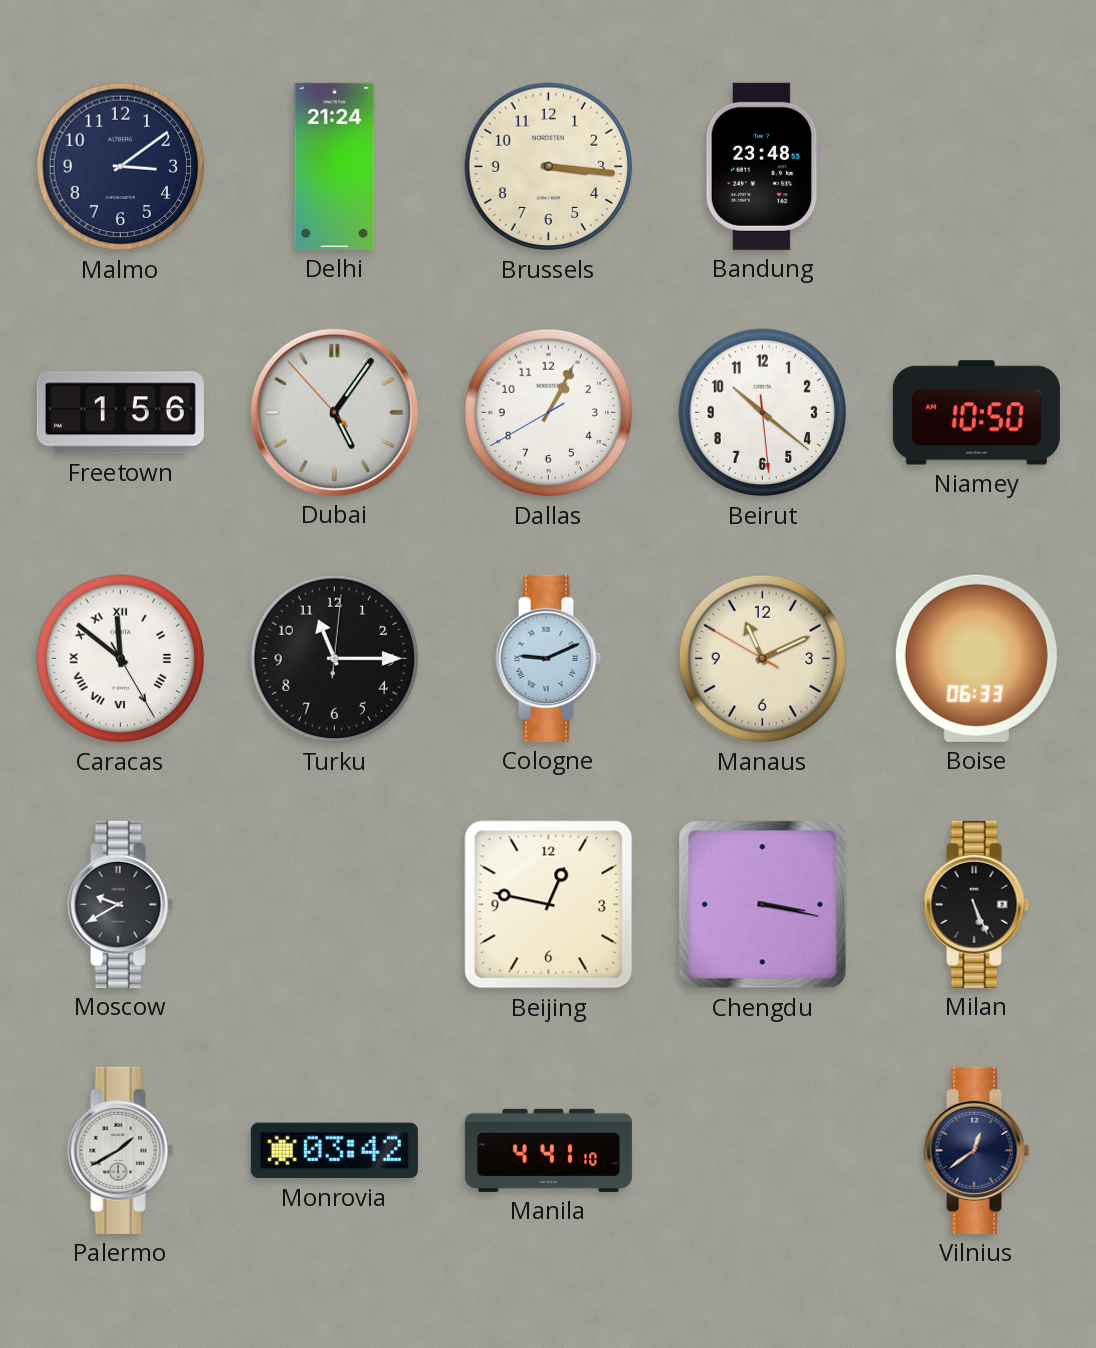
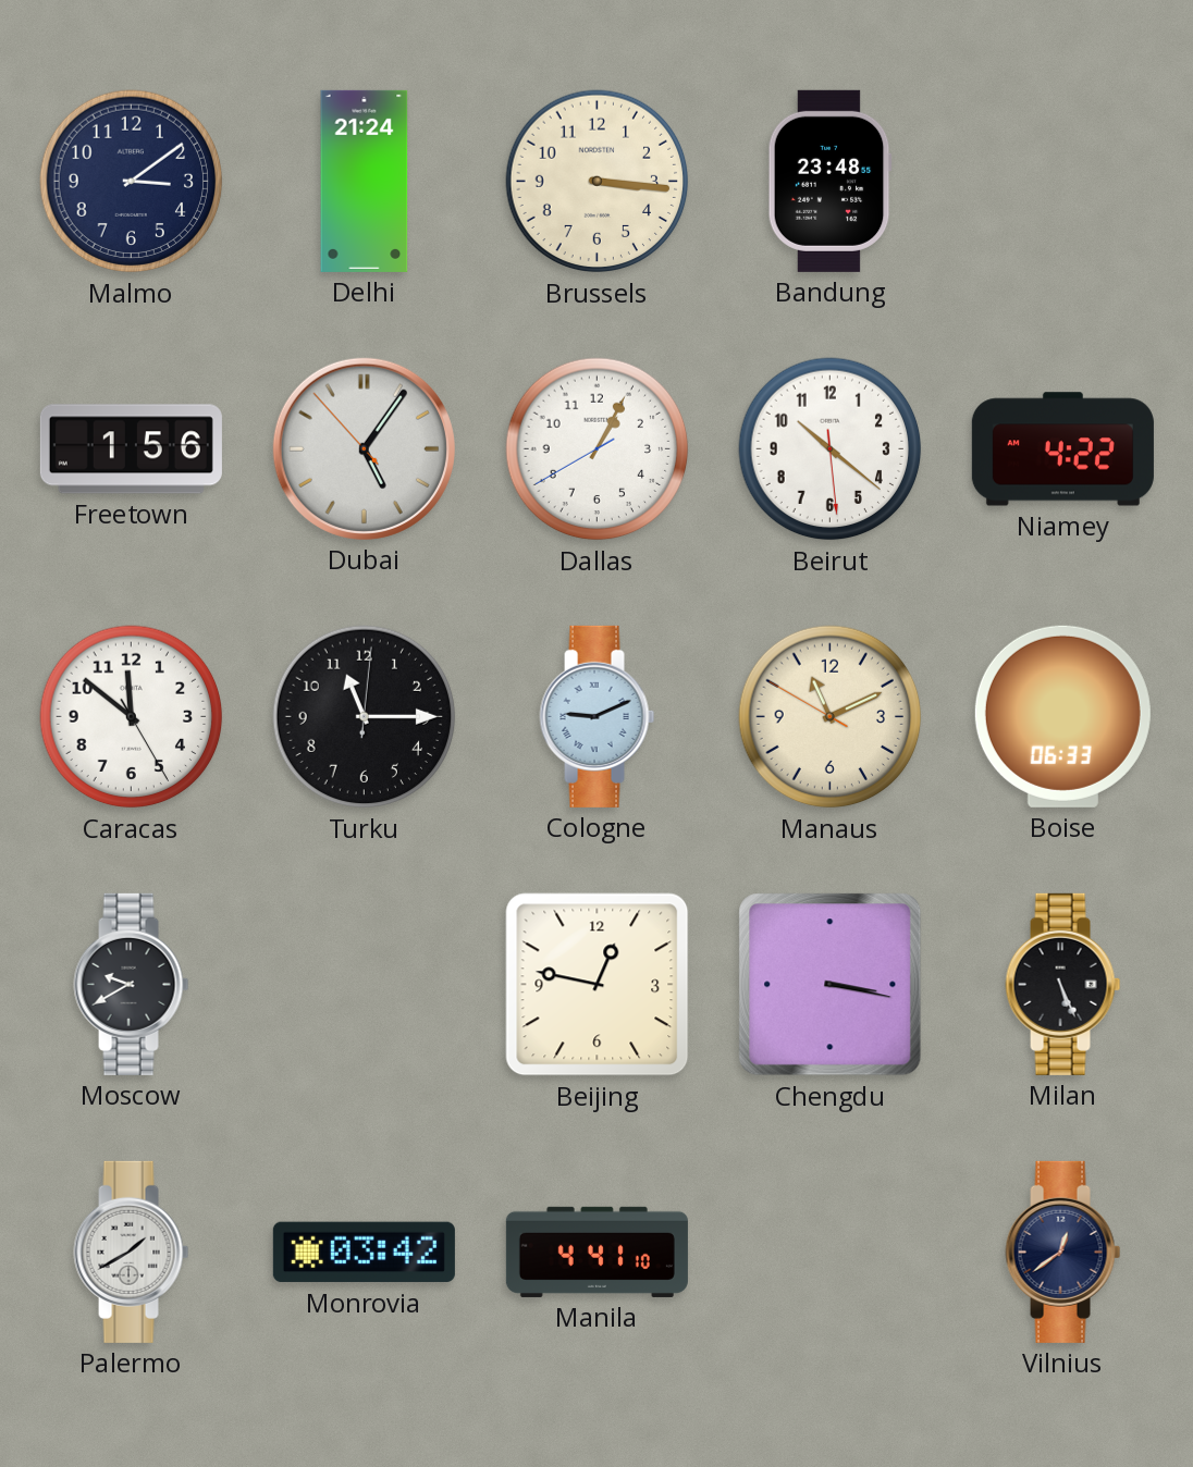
Niamey: 10:50 -> 4:22 (1062, 449)
Caracas numerals: Roman -> Arabic (132, 717)
